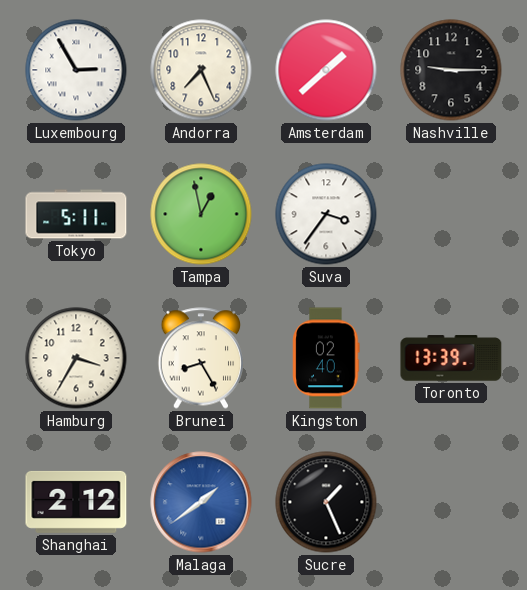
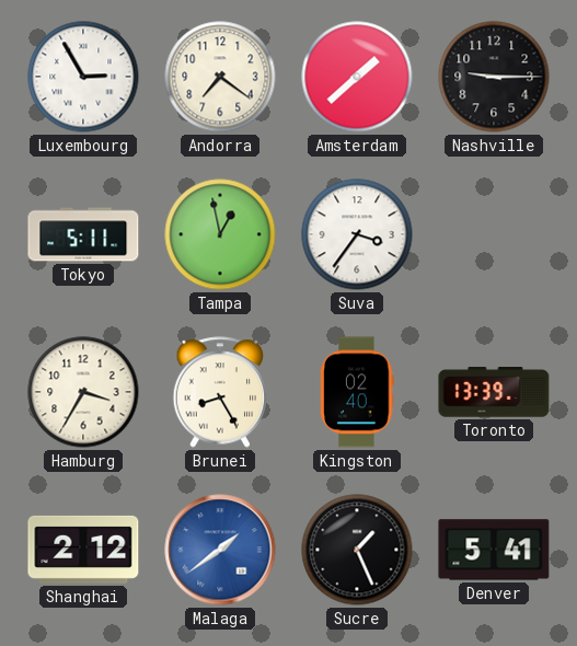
Andorra: 7:26 -> 7:21 (220, 77)
Denver: none -> 5:41 (494, 550)
